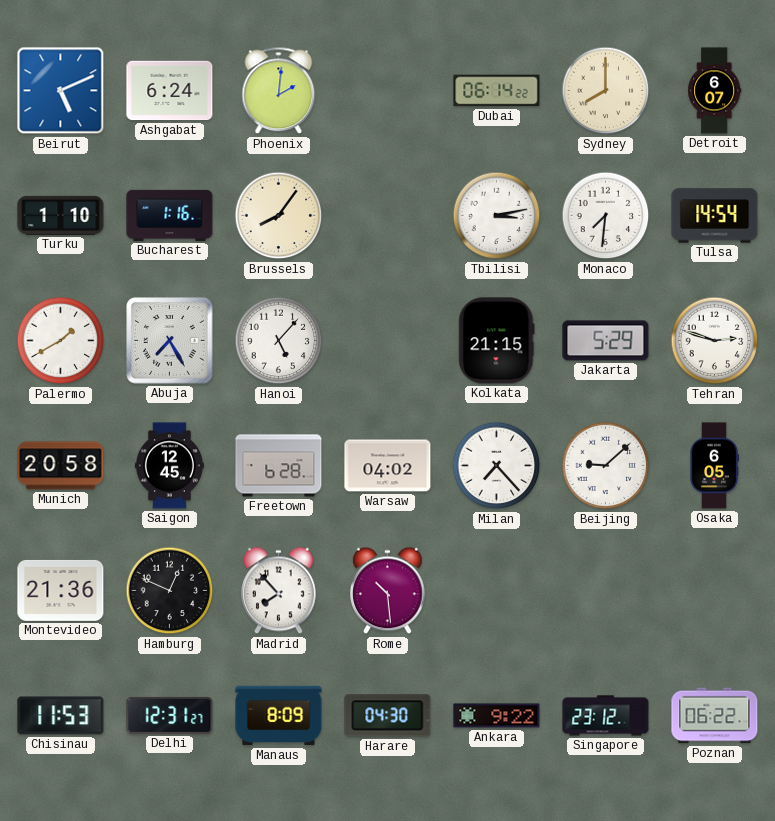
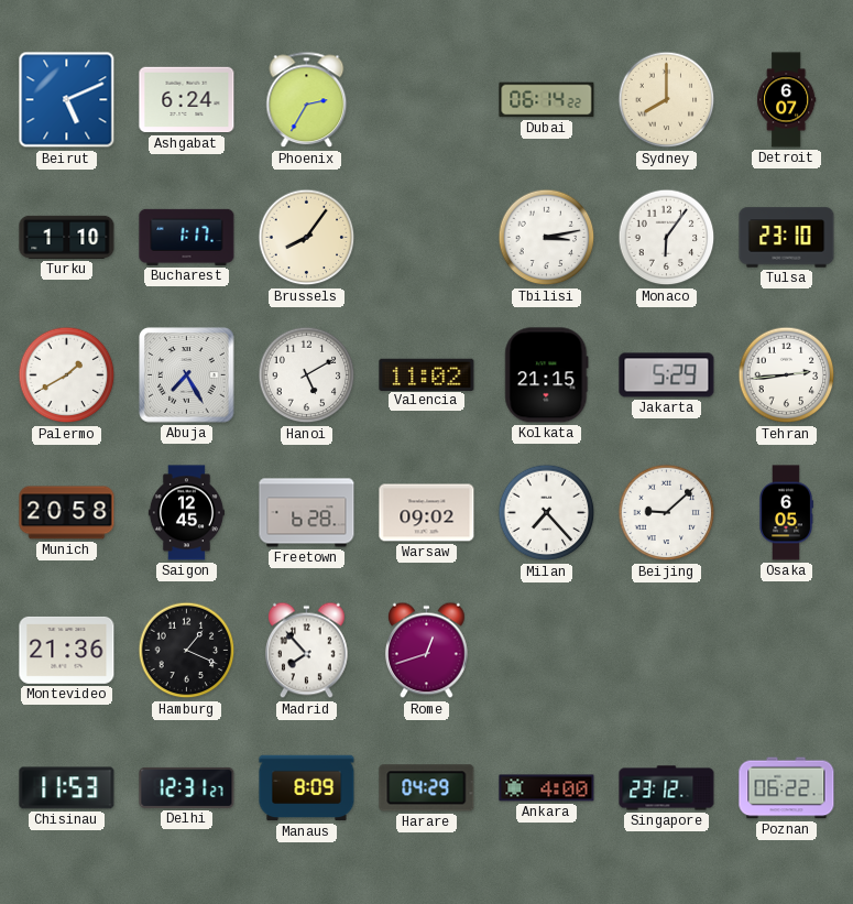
Phoenix: 2:01 -> 2:35 (307, 100)
Bucharest: 1:16 -> 1:17 (187, 237)
Monaco: 7:31 -> 6:06 (667, 238)
Tulsa: 14:54 -> 23:10 (787, 238)
Hanoi: 5:07 -> 5:10 (307, 375)
Valencia: none -> 11:02 (427, 374)
Tehran: 2:48 -> 2:44 (787, 375)
Warsaw: 04:02 -> 09:02 (427, 513)
Hamburg: 12:49 -> 1:19 (187, 651)
Rome: 10:29 -> 12:42 (427, 651)
Harare: 04:30 -> 04:29 (427, 788)
Ankara: 9:22 -> 4:00 (547, 788)
